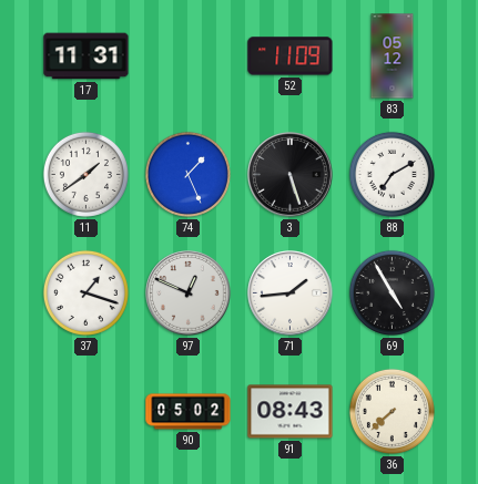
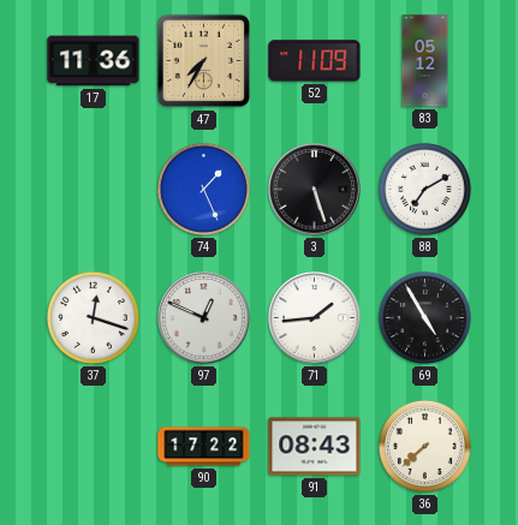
17: 11:31 -> 11:36 (94, 61)
47: none -> 7:35 (204, 61)
11: 1:39 -> none (85, 174)
37: 1:18 -> 12:18 (93, 317)
90: 05:02 -> 17:22 (204, 447)
